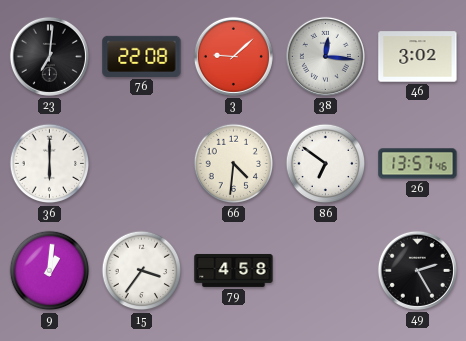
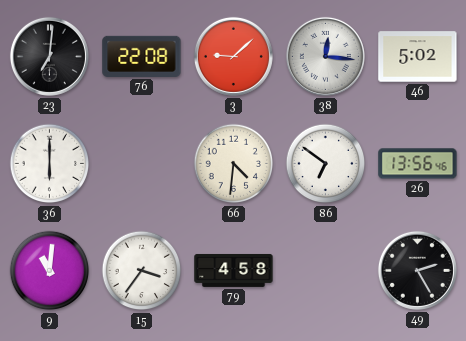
46: 3:02 -> 5:02 (418, 57)
26: 13:57 -> 13:56 (418, 164)
9: 1:01 -> 11:01 (50, 271)
